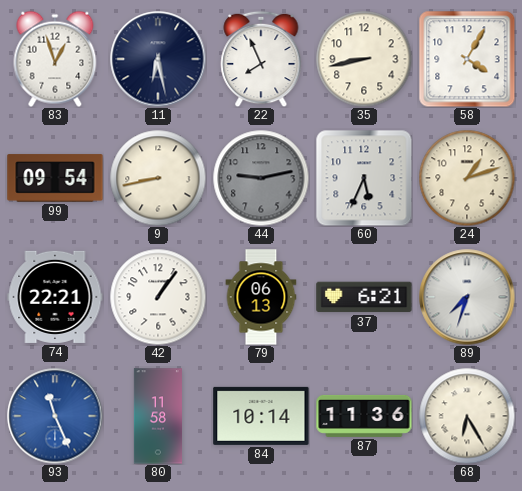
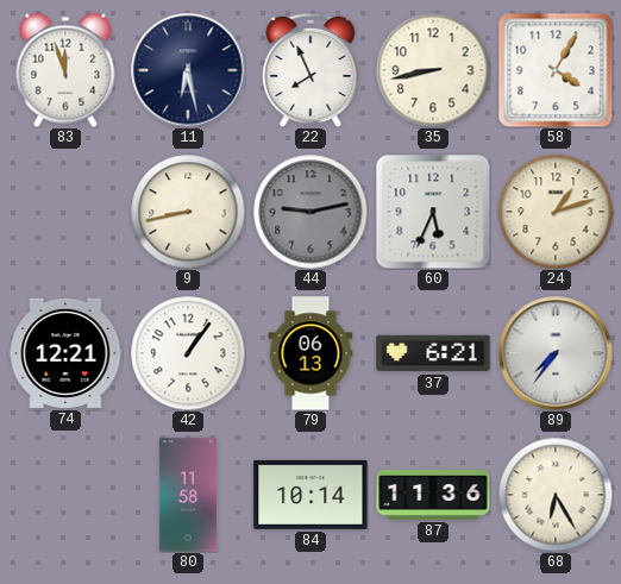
83: 12:57 -> 11:57 (65, 70)
99: 09:54 -> none (55, 178)
74: 22:21 -> 12:21 (65, 353)
89: 7:33 -> 7:36 (556, 353)
93: 11:26 -> none (55, 416)
